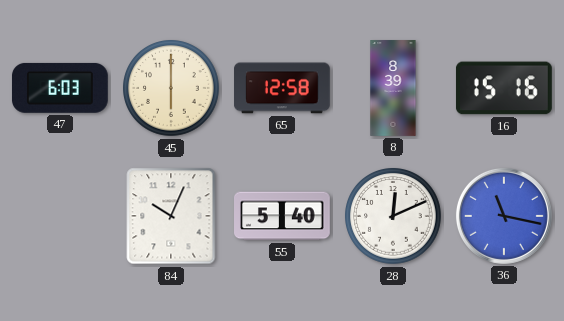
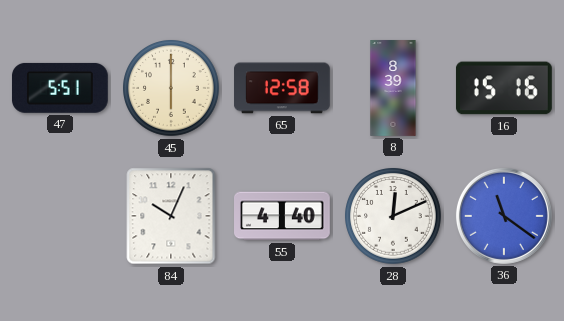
47: 6:03 -> 5:51 (60, 88)
55: 5:40 -> 4:40 (283, 216)
36: 11:17 -> 11:21 (504, 216)
